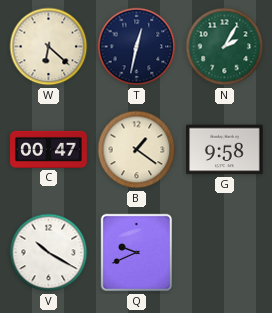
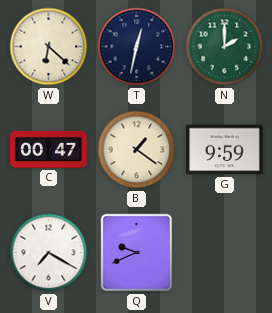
N: 2:05 -> 2:00 (225, 47)
G: 9:58 -> 9:59 (225, 150)
V: 10:20 -> 7:20 (49, 253)
